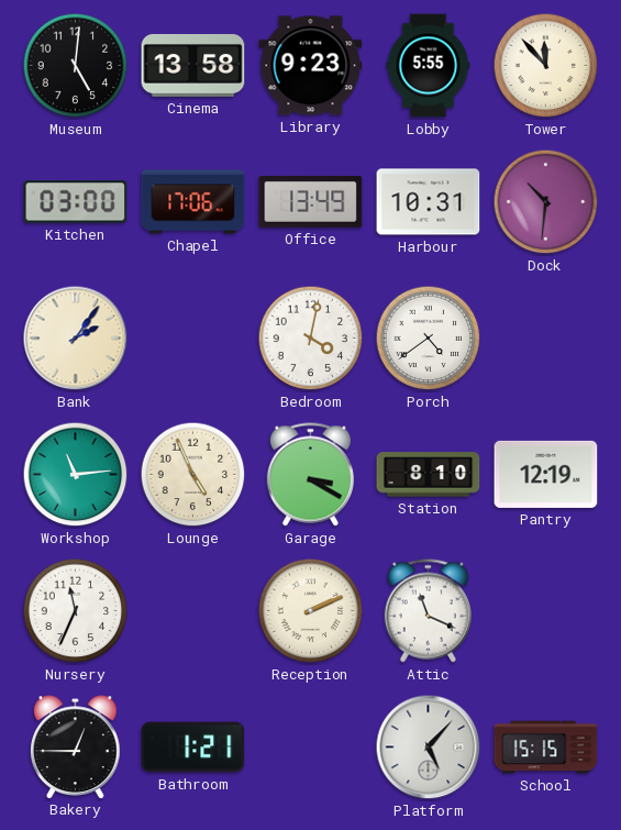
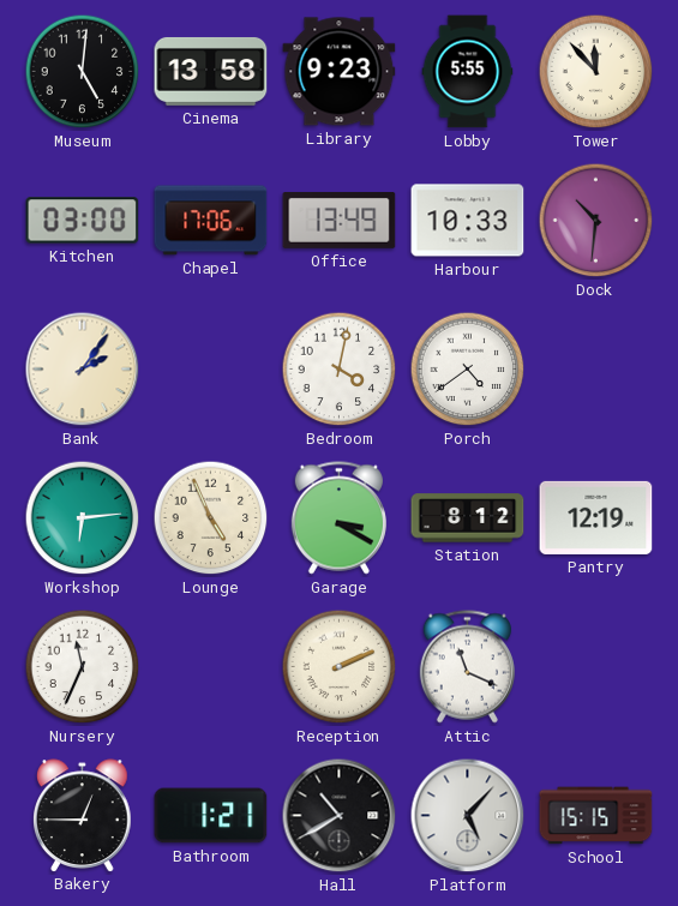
Harbour: 10:31 -> 10:33 (468, 221)
Workshop: 11:14 -> 6:14 (83, 518)
Station: 8:10 -> 8:12 (468, 518)
Hall: none -> 10:40 (340, 816)
